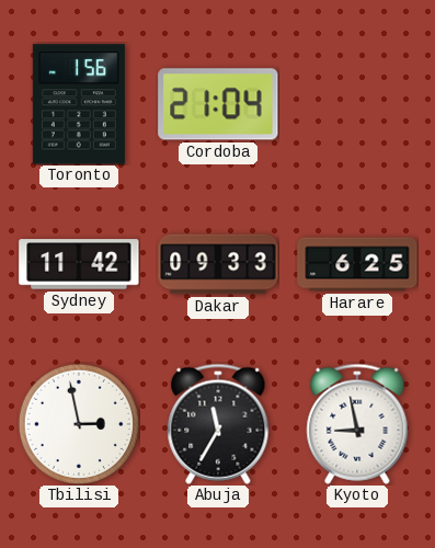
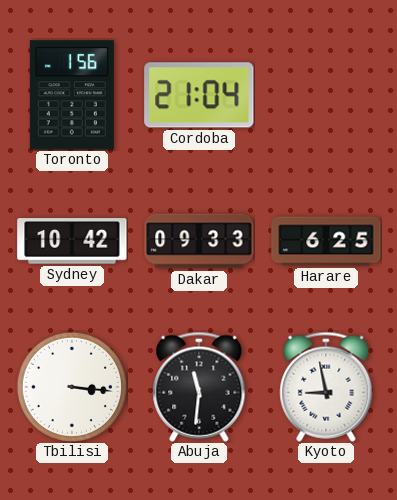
Sydney: 11:42 -> 10:42 (72, 241)
Tbilisi: 2:58 -> 3:16 (72, 387)
Abuja: 11:35 -> 11:31 (199, 387)
